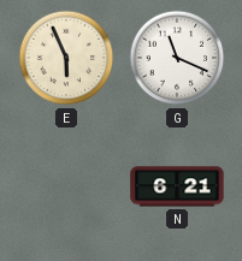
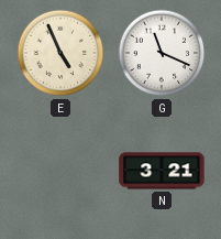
E: 5:56 -> 4:56 (60, 53)
N: 6:21 -> 3:21 (162, 171)
